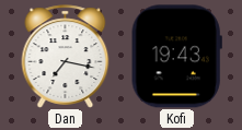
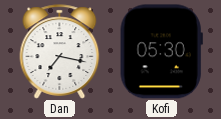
Kofi: 19:43 -> 05:30 (161, 52)
